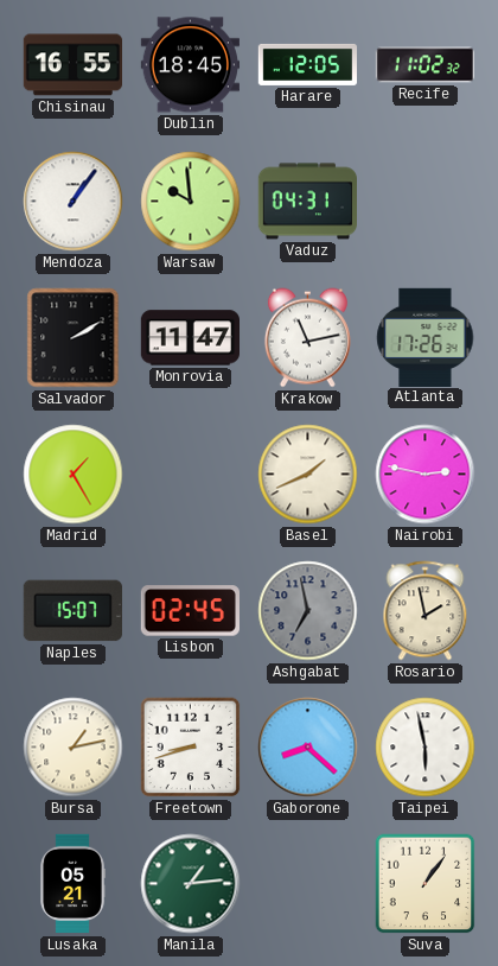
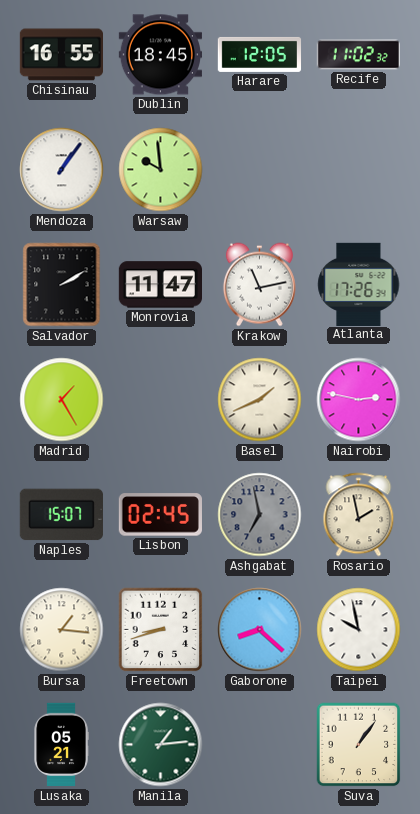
Vaduz: 04:31 -> none (307, 202)
Bursa: 1:13 -> 1:16 (62, 630)
Taipei: 5:58 -> 9:58 (359, 630)
